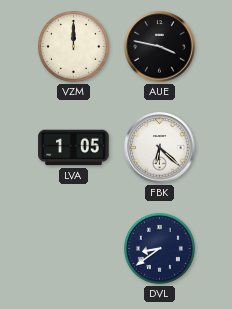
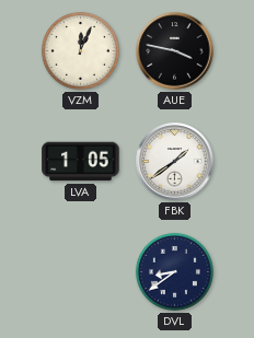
VZM: 12:00 -> 12:04 (80, 50)
FBK: 6:22 -> 1:39 (175, 162)
